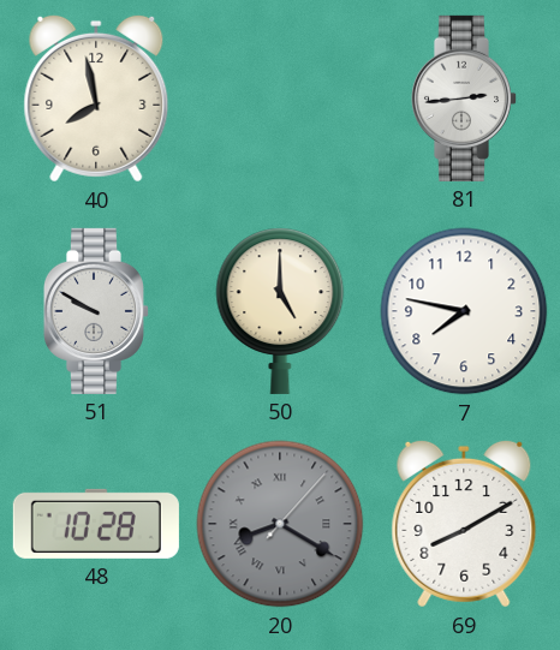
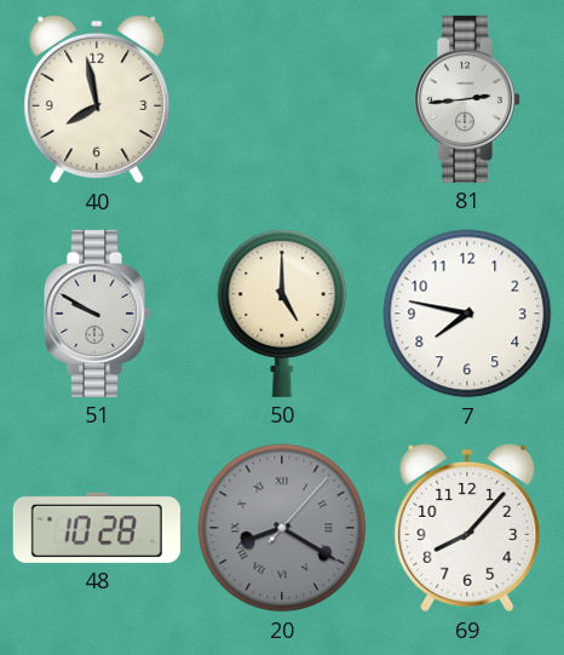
69: 8:10 -> 8:07 (467, 528)
